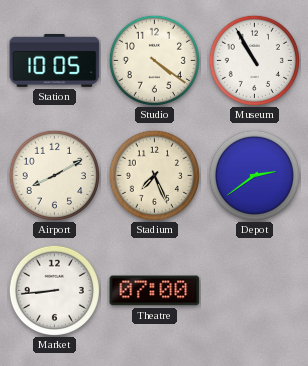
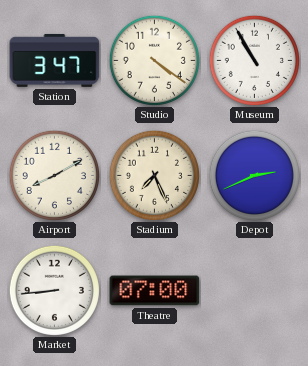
Station: 10:05 -> 3:47 (55, 60)
Depot: 2:39 -> 2:41 (254, 175)
